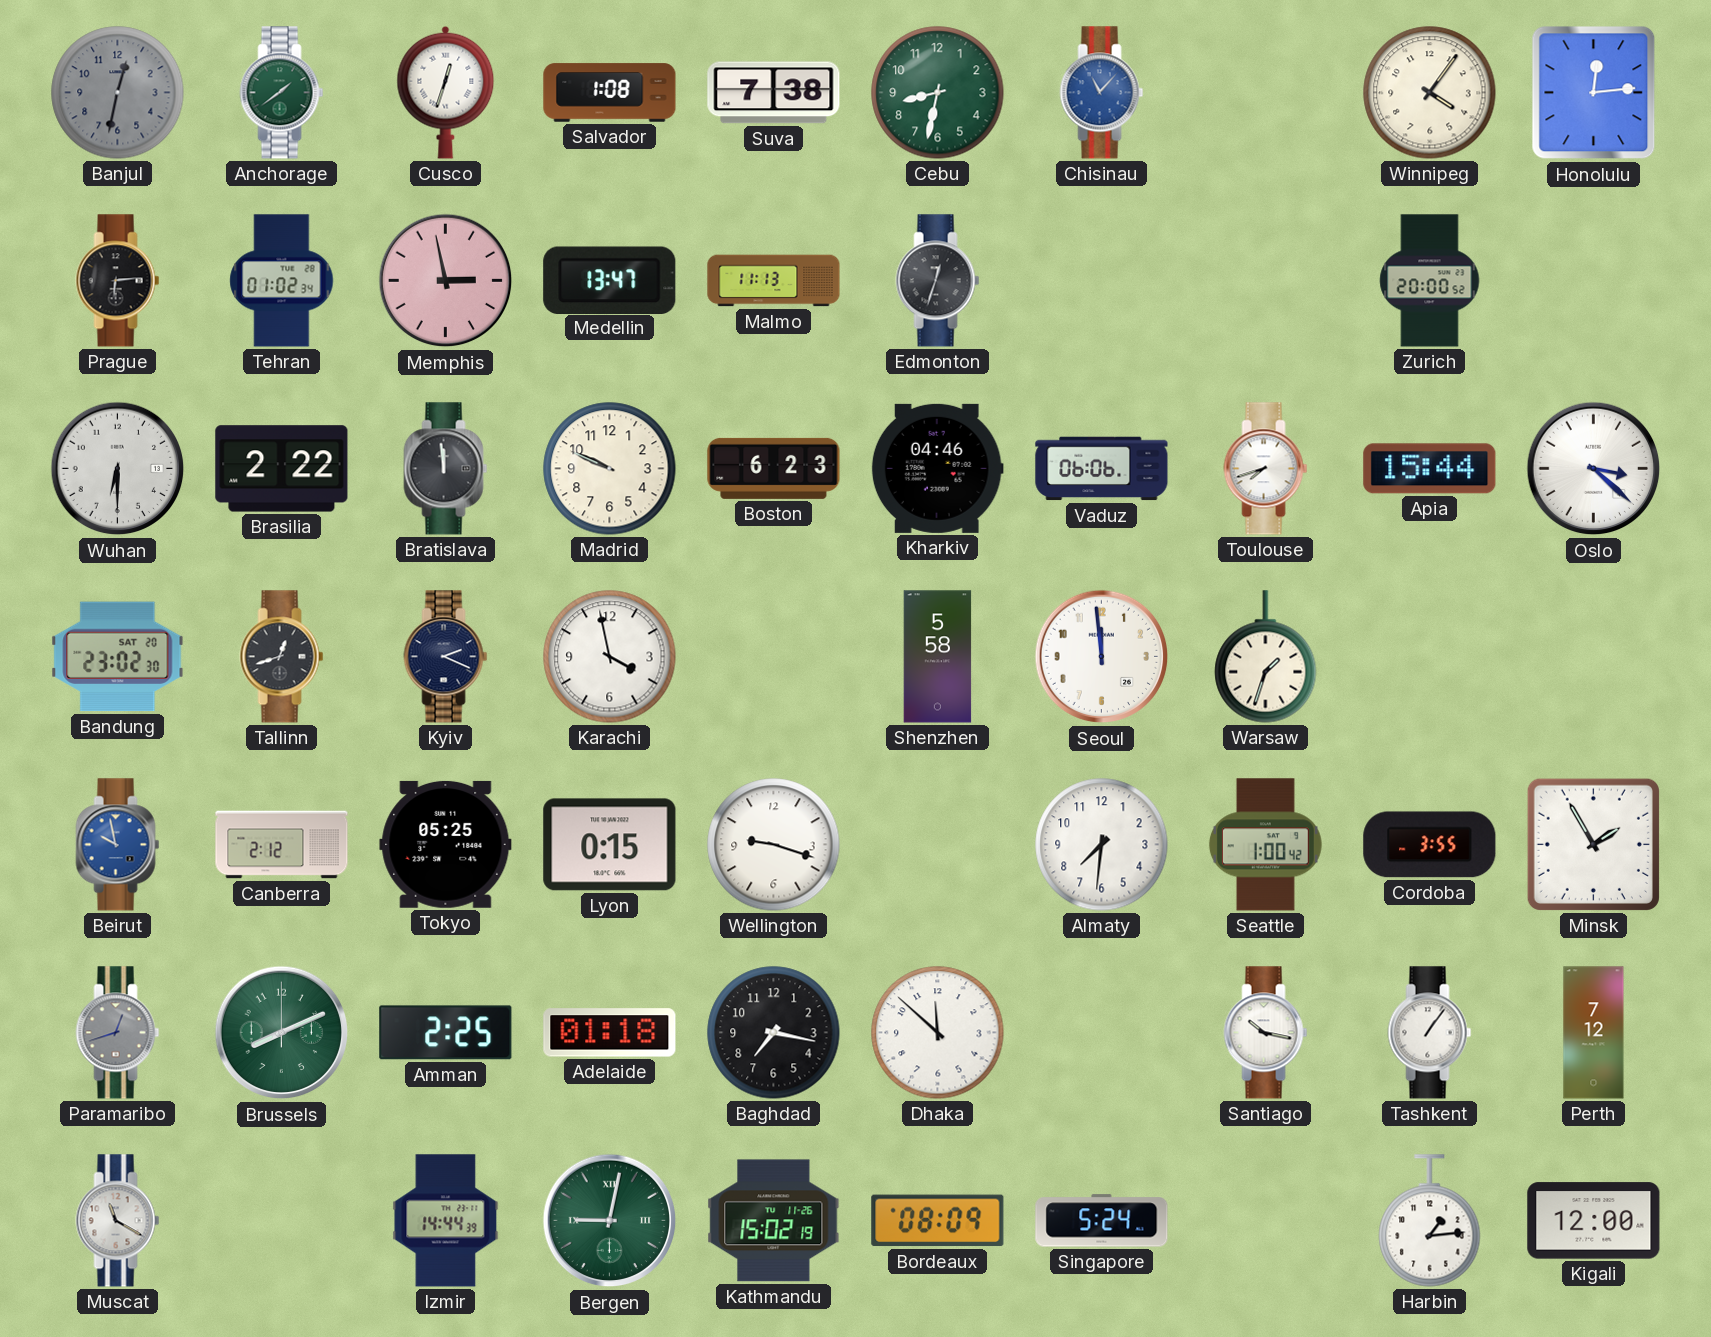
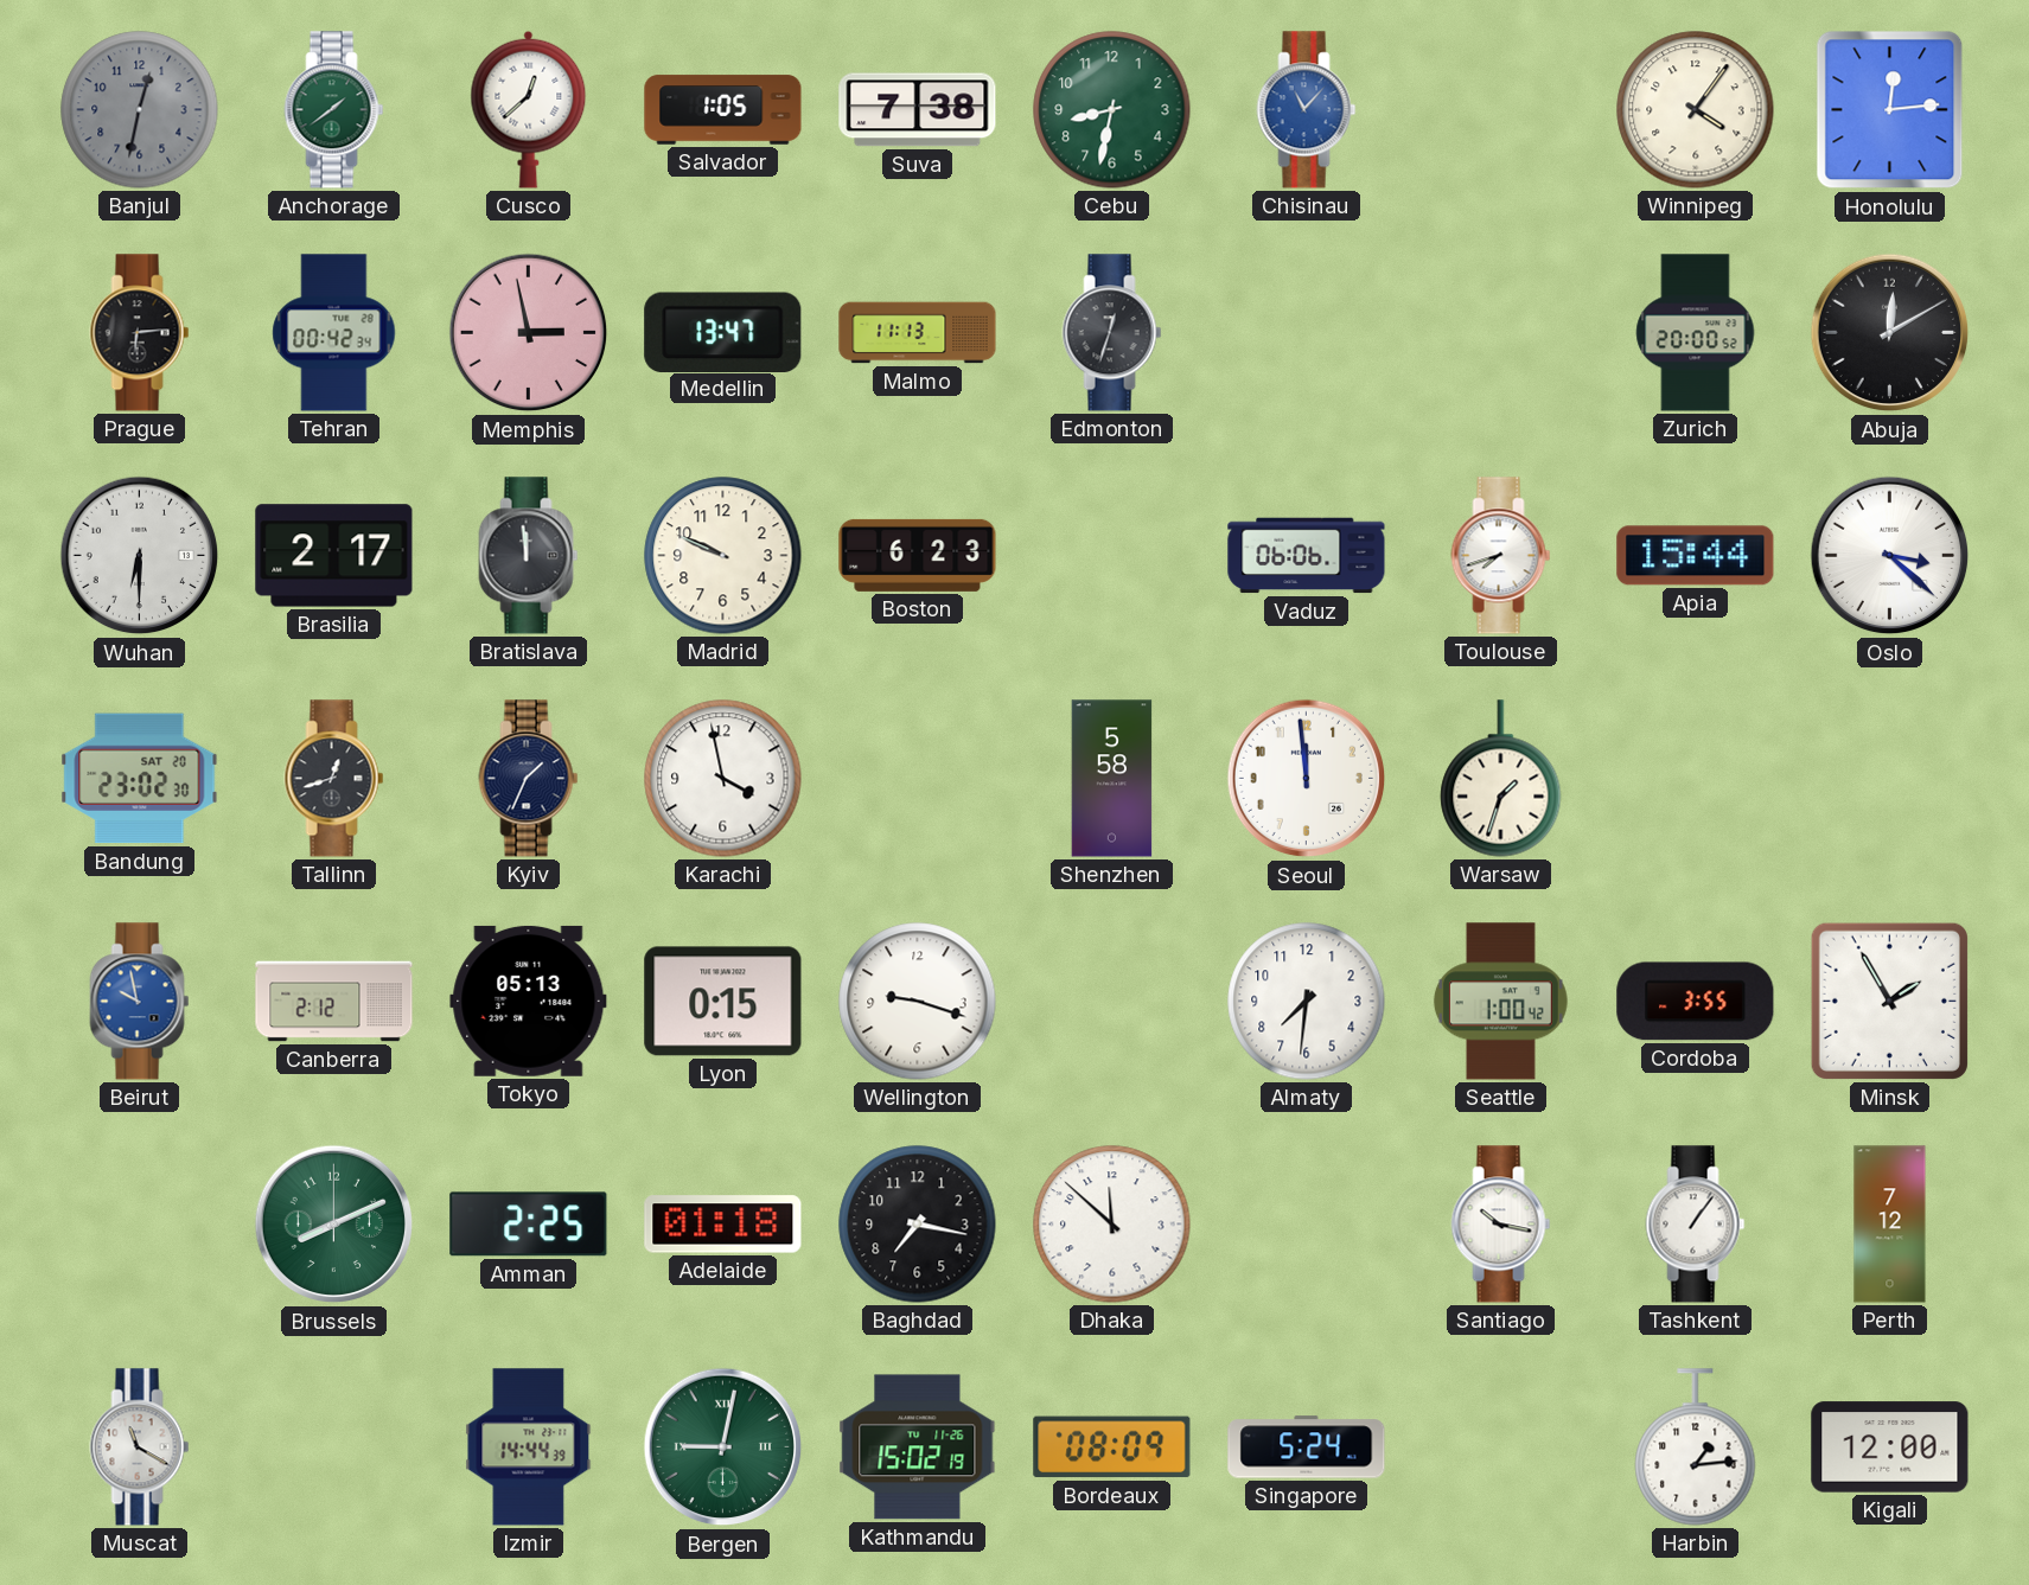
Cusco: 12:33 -> 12:38 (529, 109)
Salvador: 1:08 -> 1:05 (723, 110)
Tehran: 01:02 -> 00:42 (334, 333)
Abuja: none -> 12:10 (1890, 333)
Brasilia: 2:22 -> 2:17 (334, 556)
Kharkiv: 04:46 -> none (937, 468)
Kyiv: 2:19 -> 1:34 (529, 779)
Tokyo: 05:25 -> 05:13 (529, 1001)
Paramaribo: 12:42 -> none (118, 1033)
